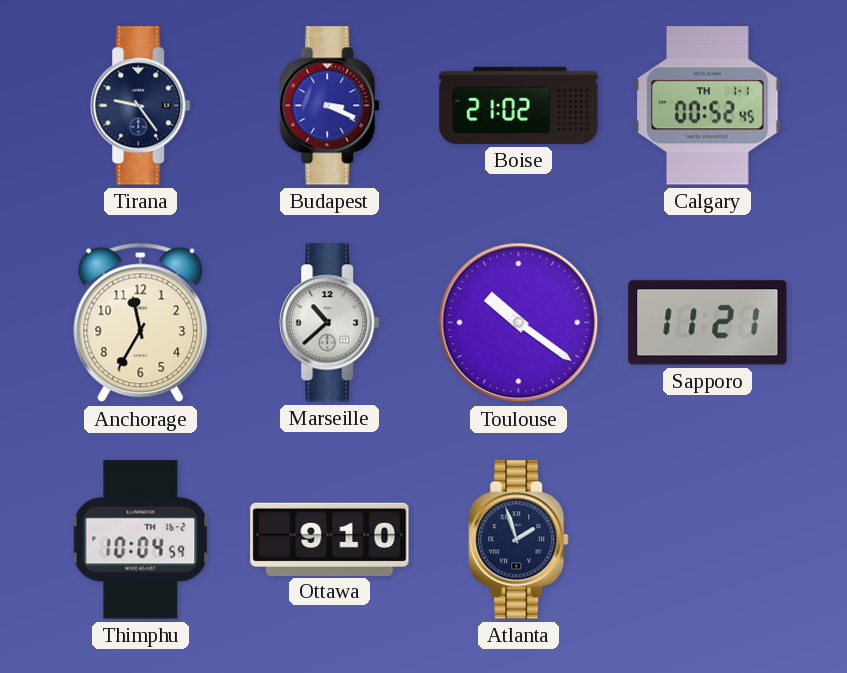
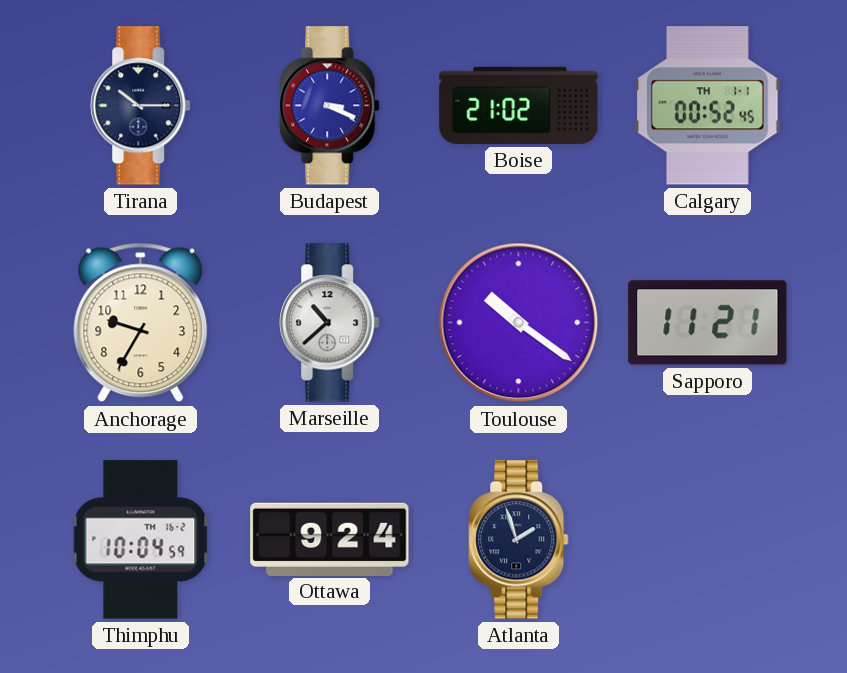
Tirana: 9:24 -> 10:15 (141, 106)
Anchorage: 11:35 -> 9:35 (141, 323)
Ottawa: 9:10 -> 9:24 (330, 539)
